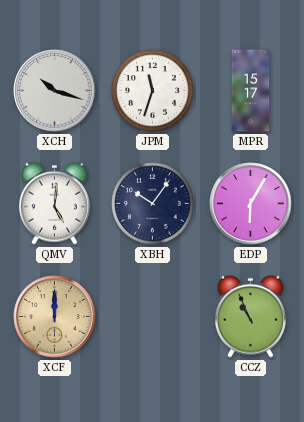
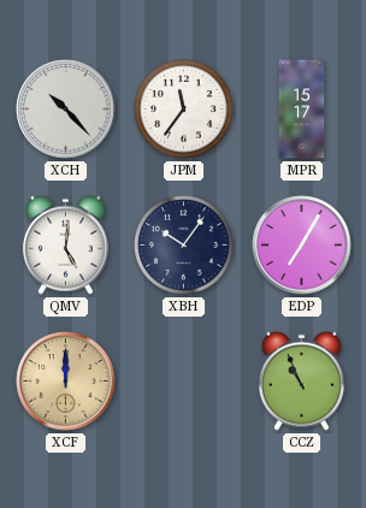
XCH: 10:18 -> 10:23 (66, 110)
JPM: 11:33 -> 11:36 (184, 110)
EDP: 6:05 -> 7:05 (302, 246)
